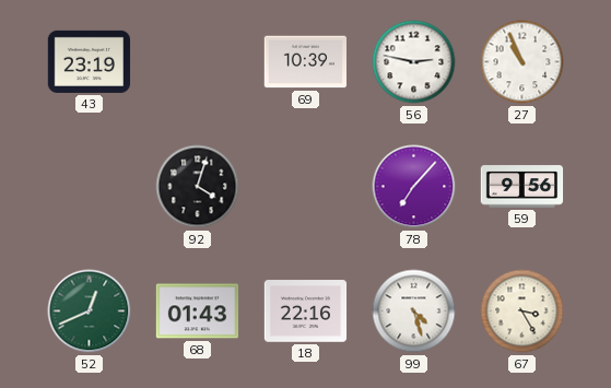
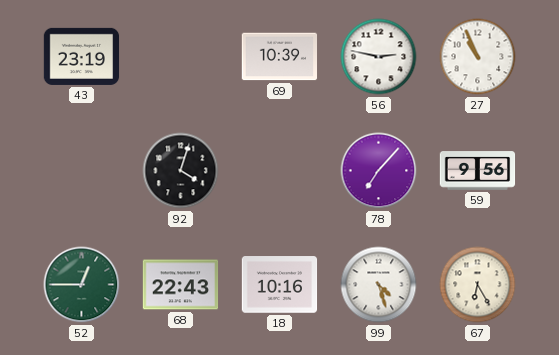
52: 12:41 -> 12:45 (82, 285)
68: 01:43 -> 22:43 (181, 285)
18: 22:16 -> 10:16 (280, 285)
67: 3:25 -> 6:25 (478, 285)
